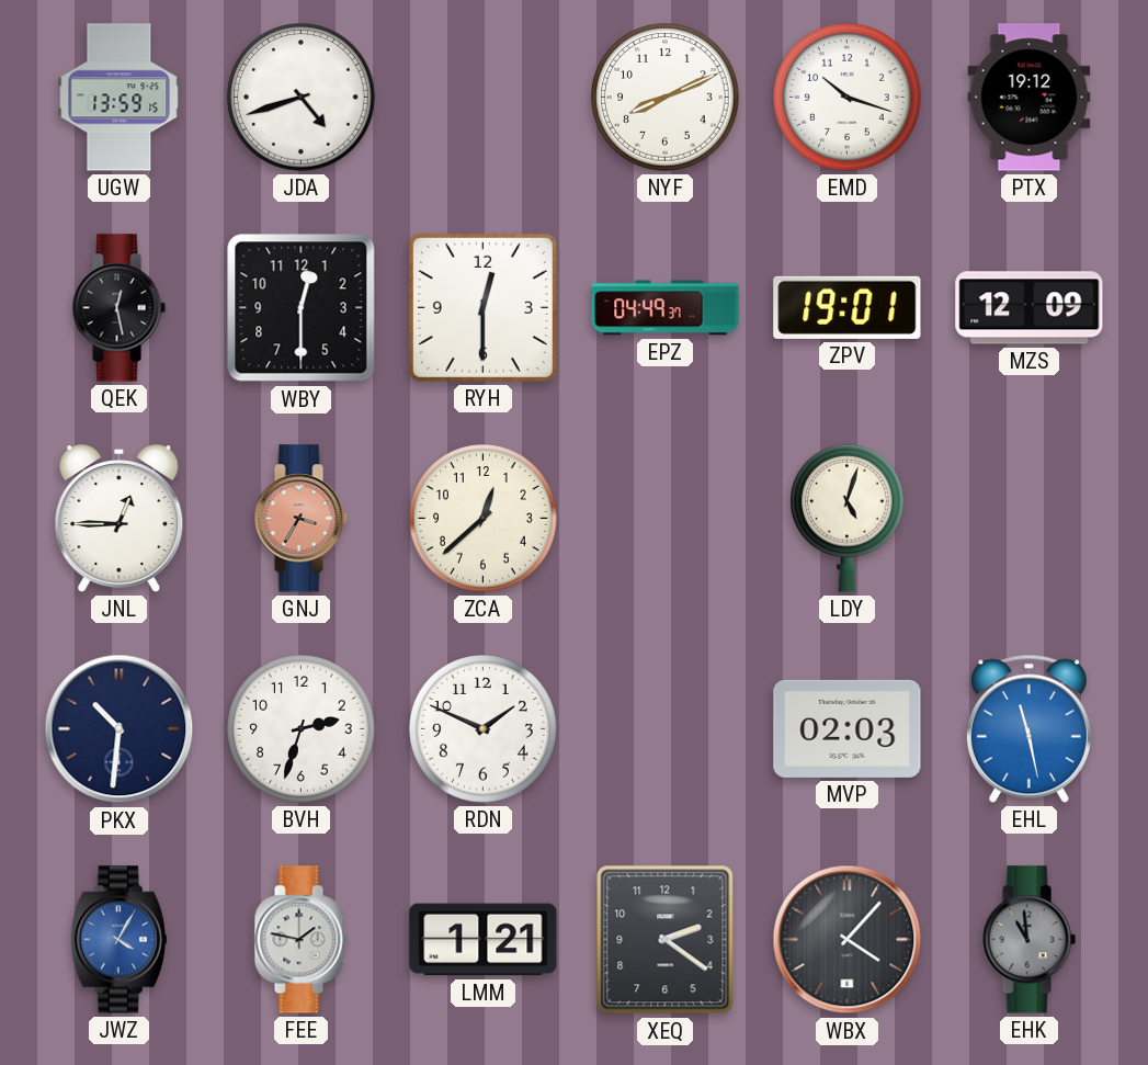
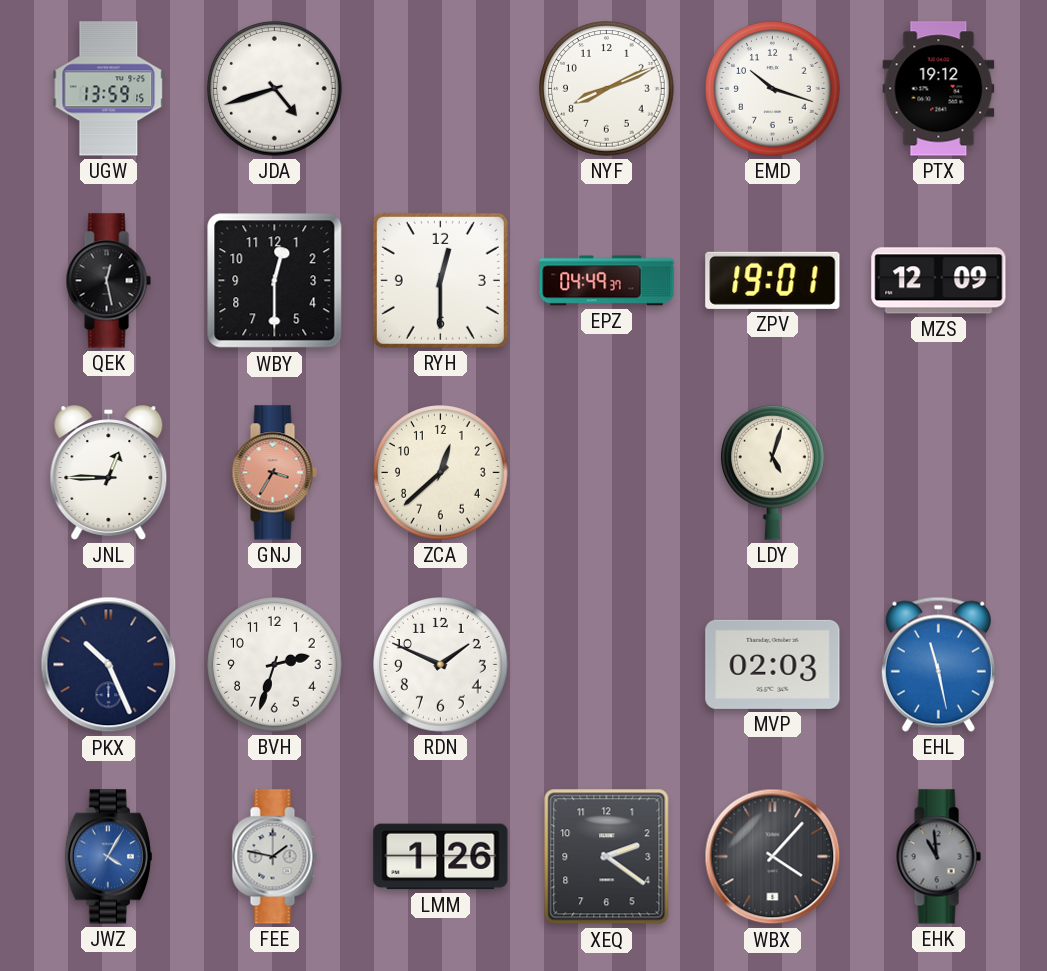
PKX: 10:31 -> 10:26 (109, 665)
LMM: 1:21 -> 1:26 (441, 857)
